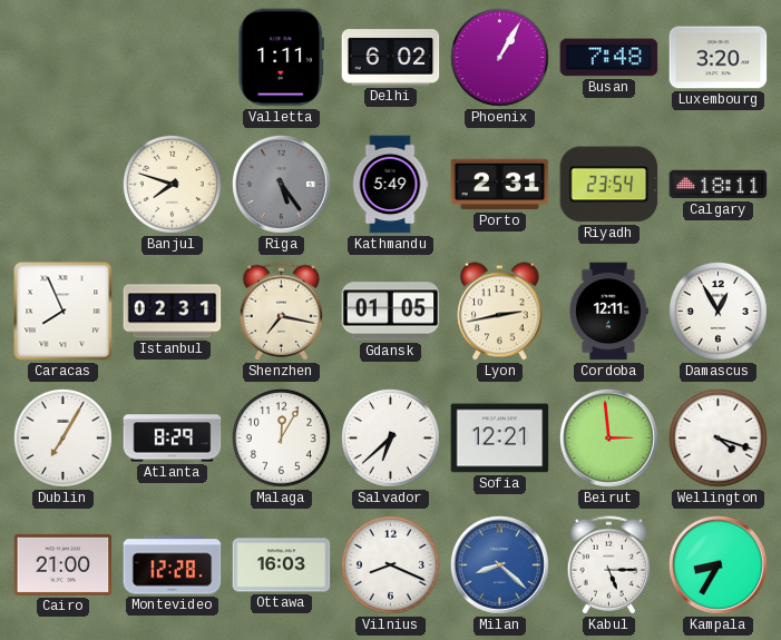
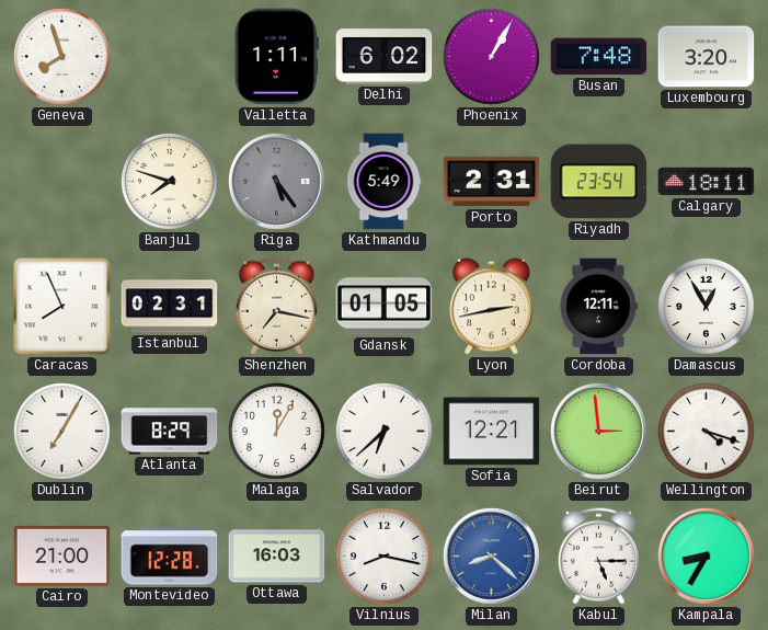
Geneva: none -> 7:57 (61, 56)
Vilnius: 8:19 -> 8:17 (383, 555)
